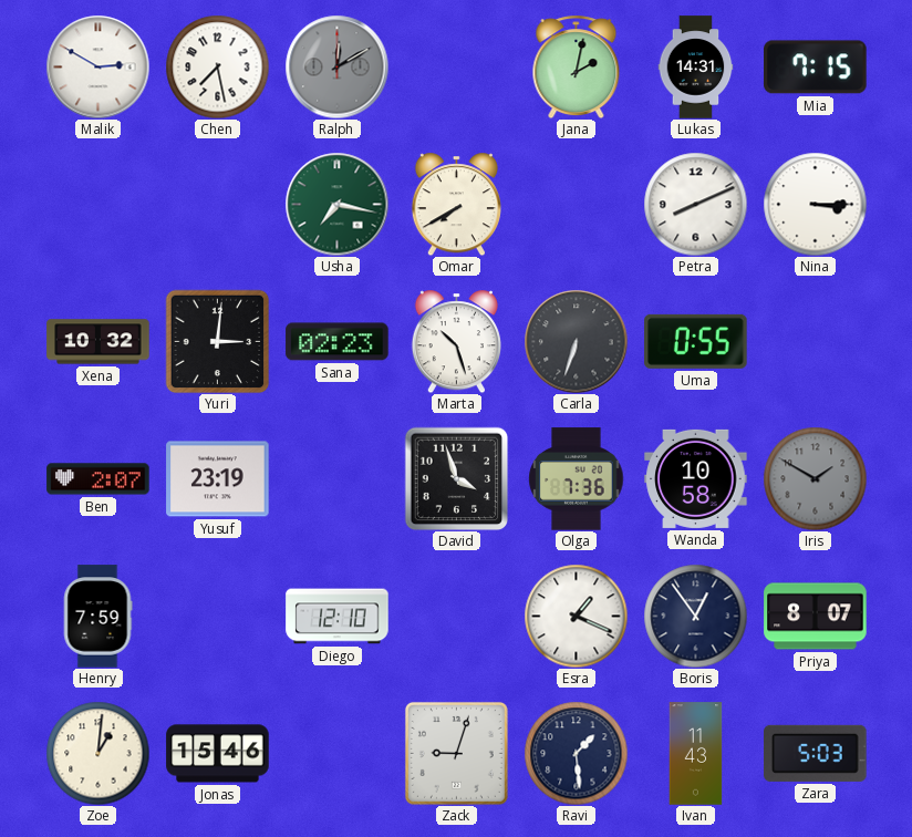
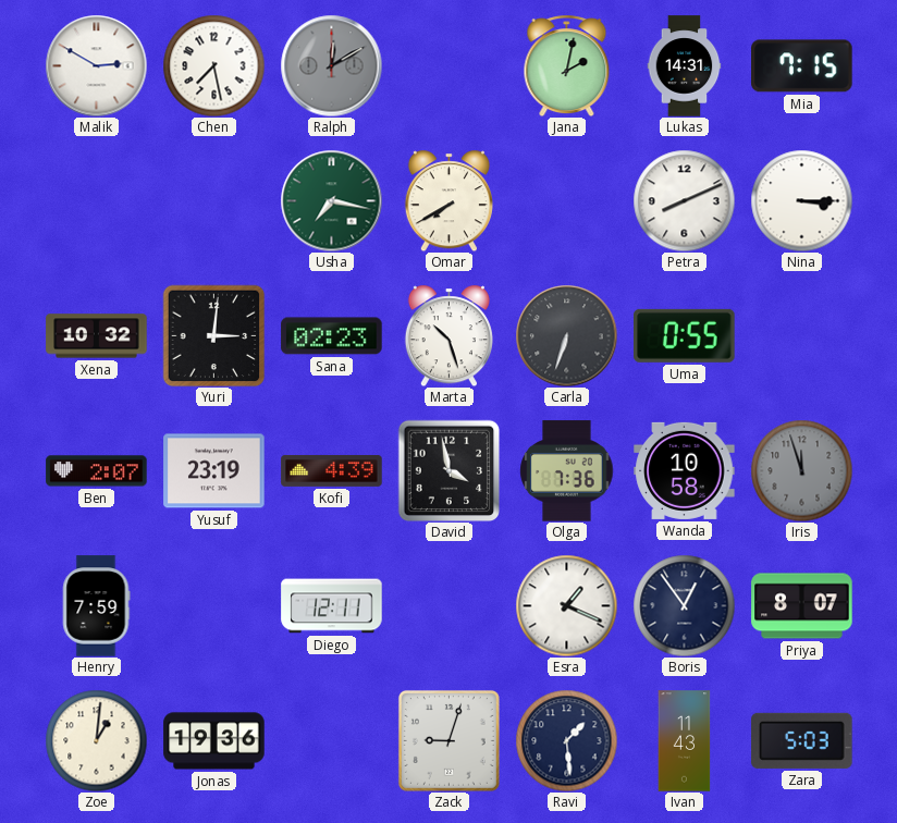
Kofi: none -> 4:39 (332, 470)
David: 3:57 -> 3:58 (448, 470)
Iris: 1:50 -> 11:57 (801, 470)
Diego: 12:10 -> 12:11 (332, 606)
Jonas: 15:46 -> 19:36 (214, 741)
